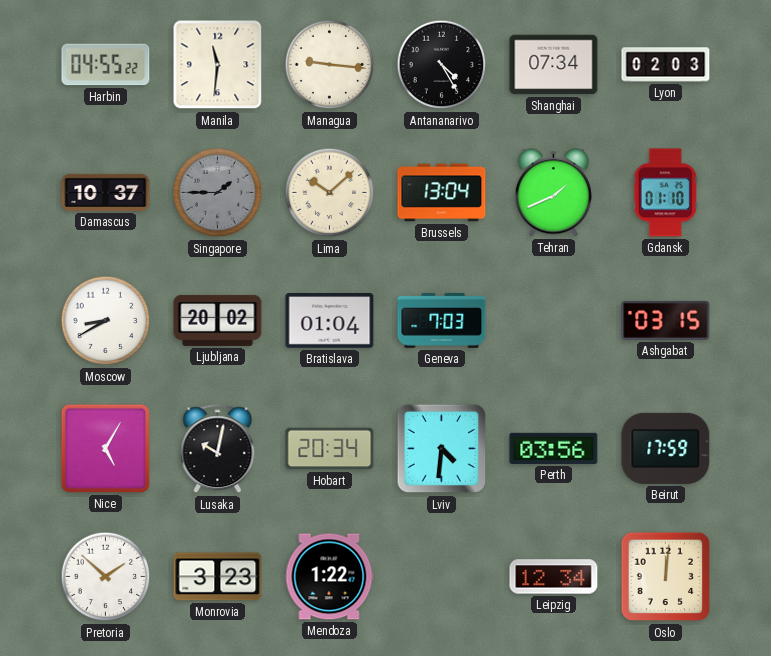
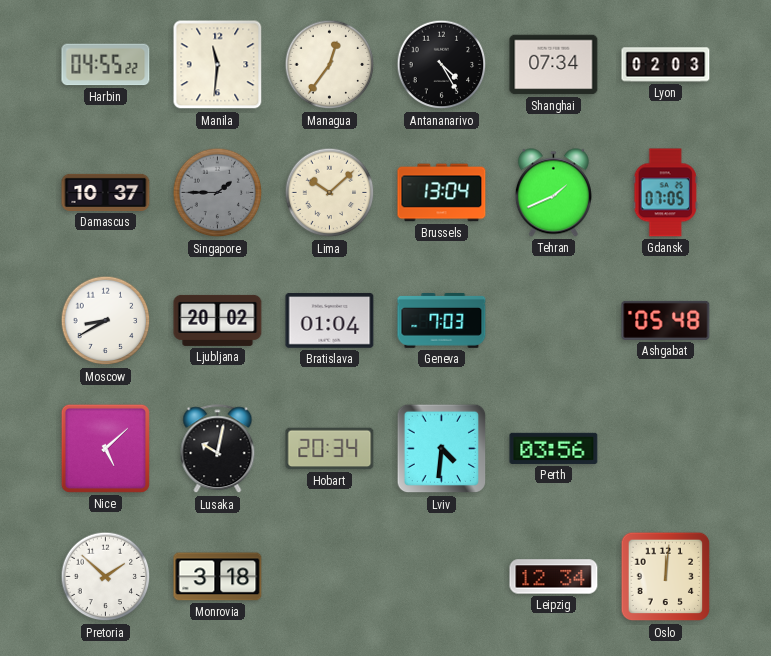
Managua: 9:16 -> 12:36 (330, 65)
Gdansk: 01:10 -> 07:05 (665, 193)
Ashgabat: 03:15 -> 05:48 (666, 320)
Nice: 5:05 -> 5:08 (105, 448)
Beirut: 17:59 -> none (666, 448)
Monrovia: 3:23 -> 3:18 (218, 577)
Mendoza: 1:22 -> none (329, 577)
